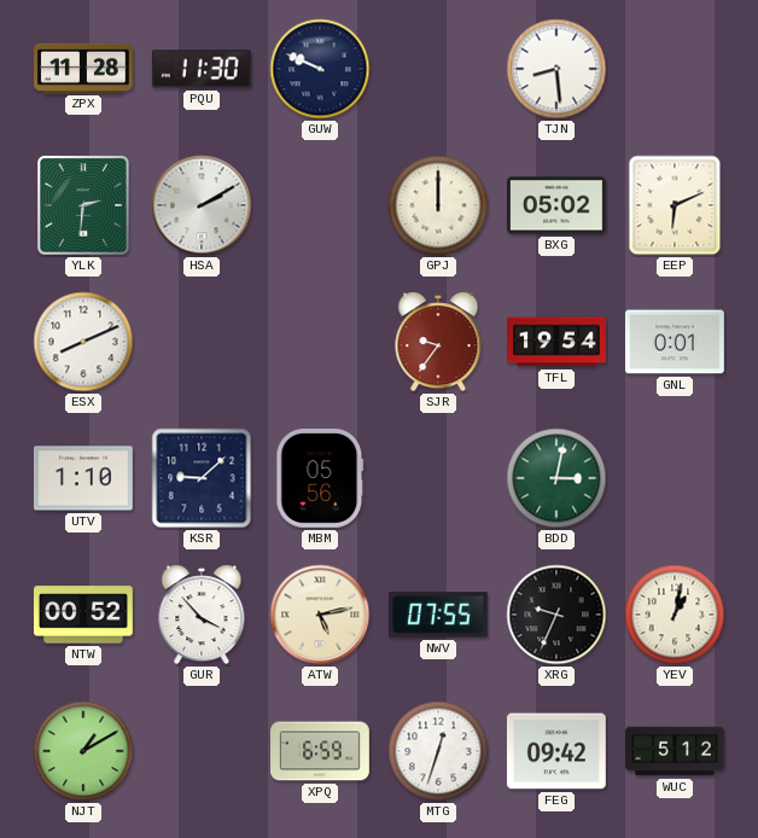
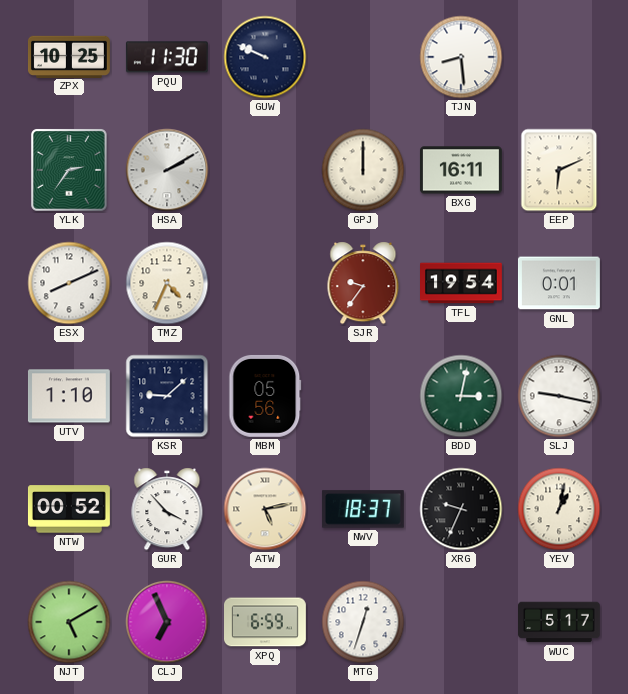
ZPX: 11:28 -> 10:25 (69, 56)
YLK: 2:31 -> 2:36 (70, 171)
BXG: 05:02 -> 16:11 (461, 170)
TMZ: none -> 4:34 (167, 283)
SLJ: none -> 9:17 (559, 396)
NWV: 07:55 -> 18:37 (363, 509)
NJT: 1:10 -> 5:10 (69, 622)
CLJ: none -> 6:56 (167, 622)
FEG: 09:42 -> none (556, 751)
WUC: 5:12 -> 5:17 (560, 622)
